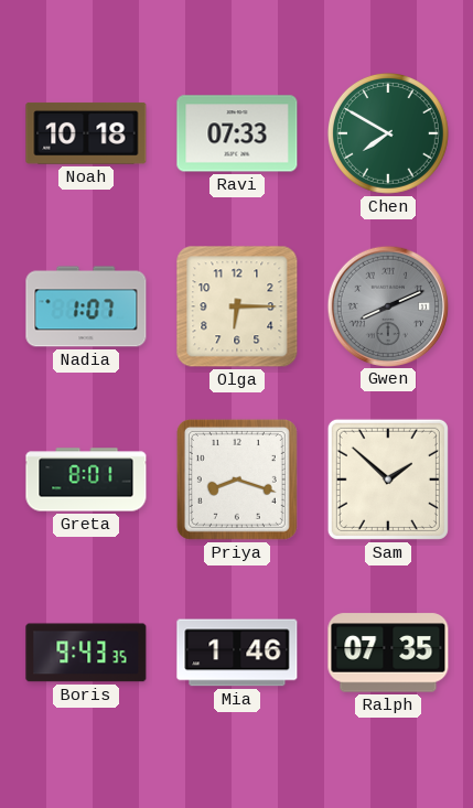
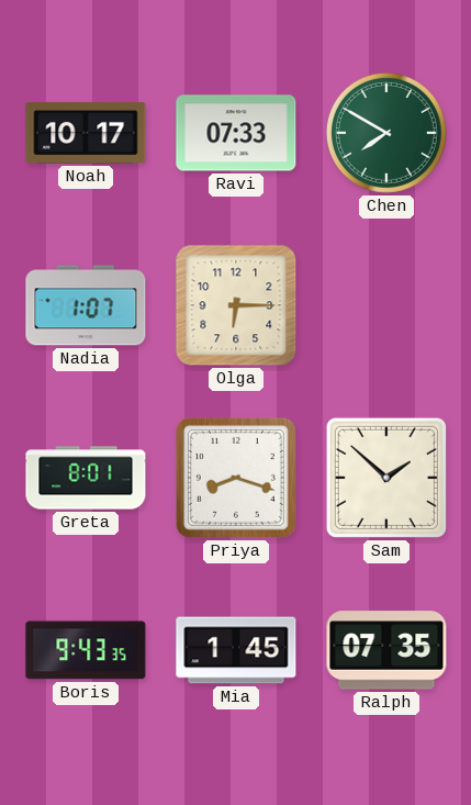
Noah: 10:18 -> 10:17 (86, 133)
Gwen: 8:11 -> none (387, 305)
Mia: 1:46 -> 1:45 (236, 650)
